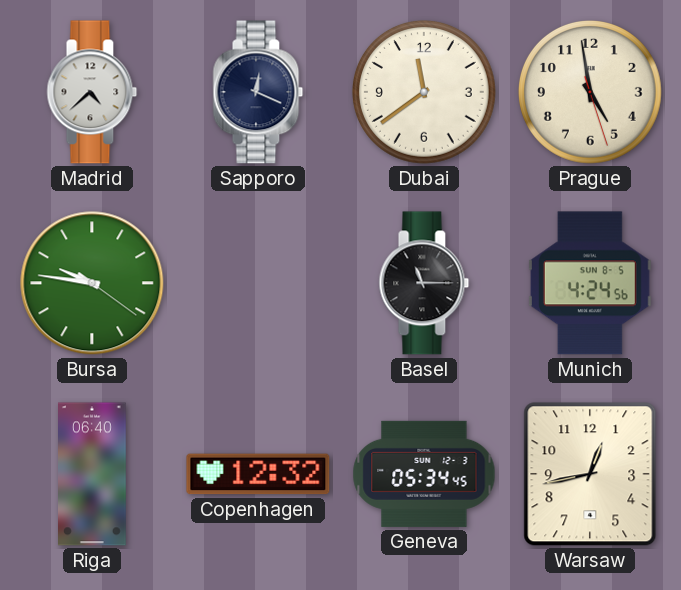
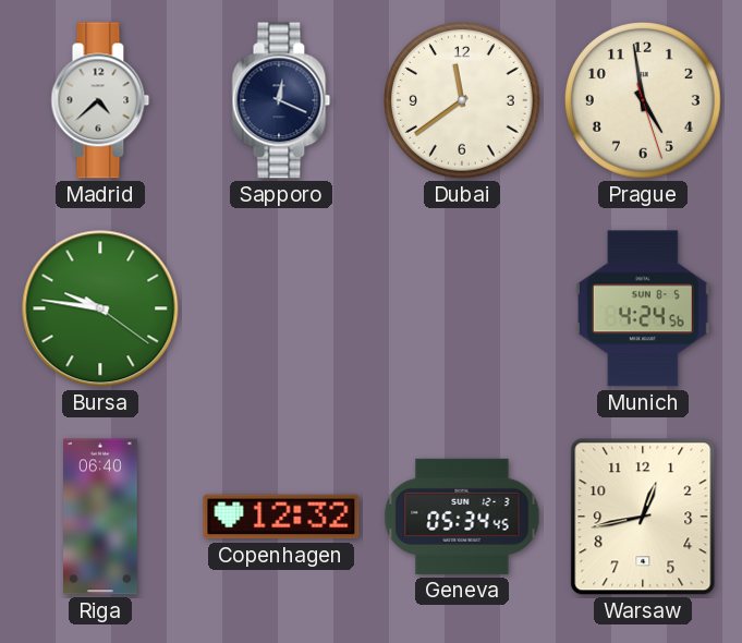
Basel: 11:15 -> none (424, 283)
